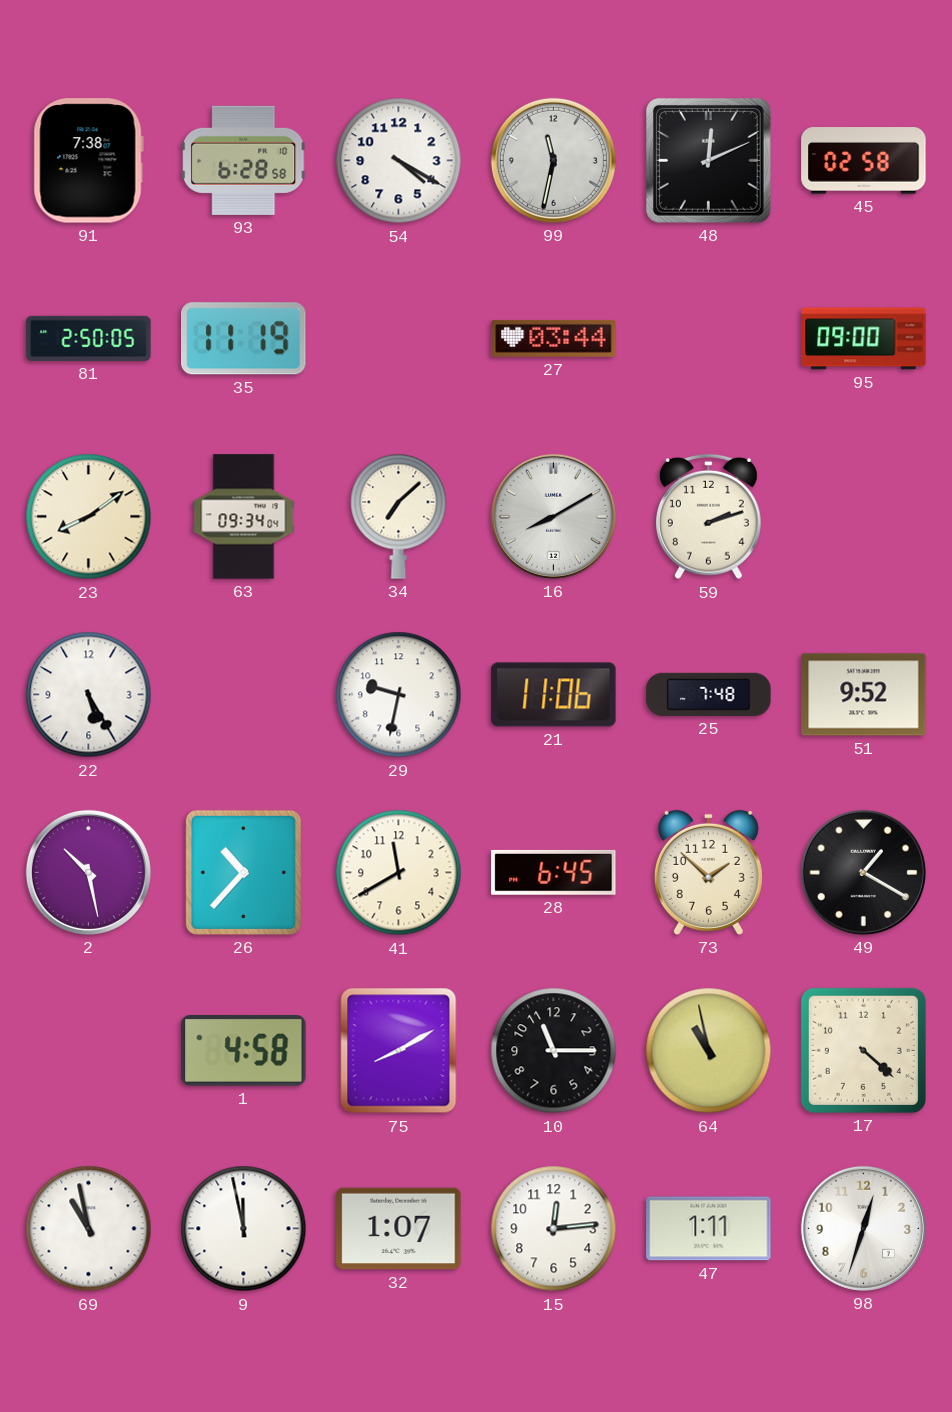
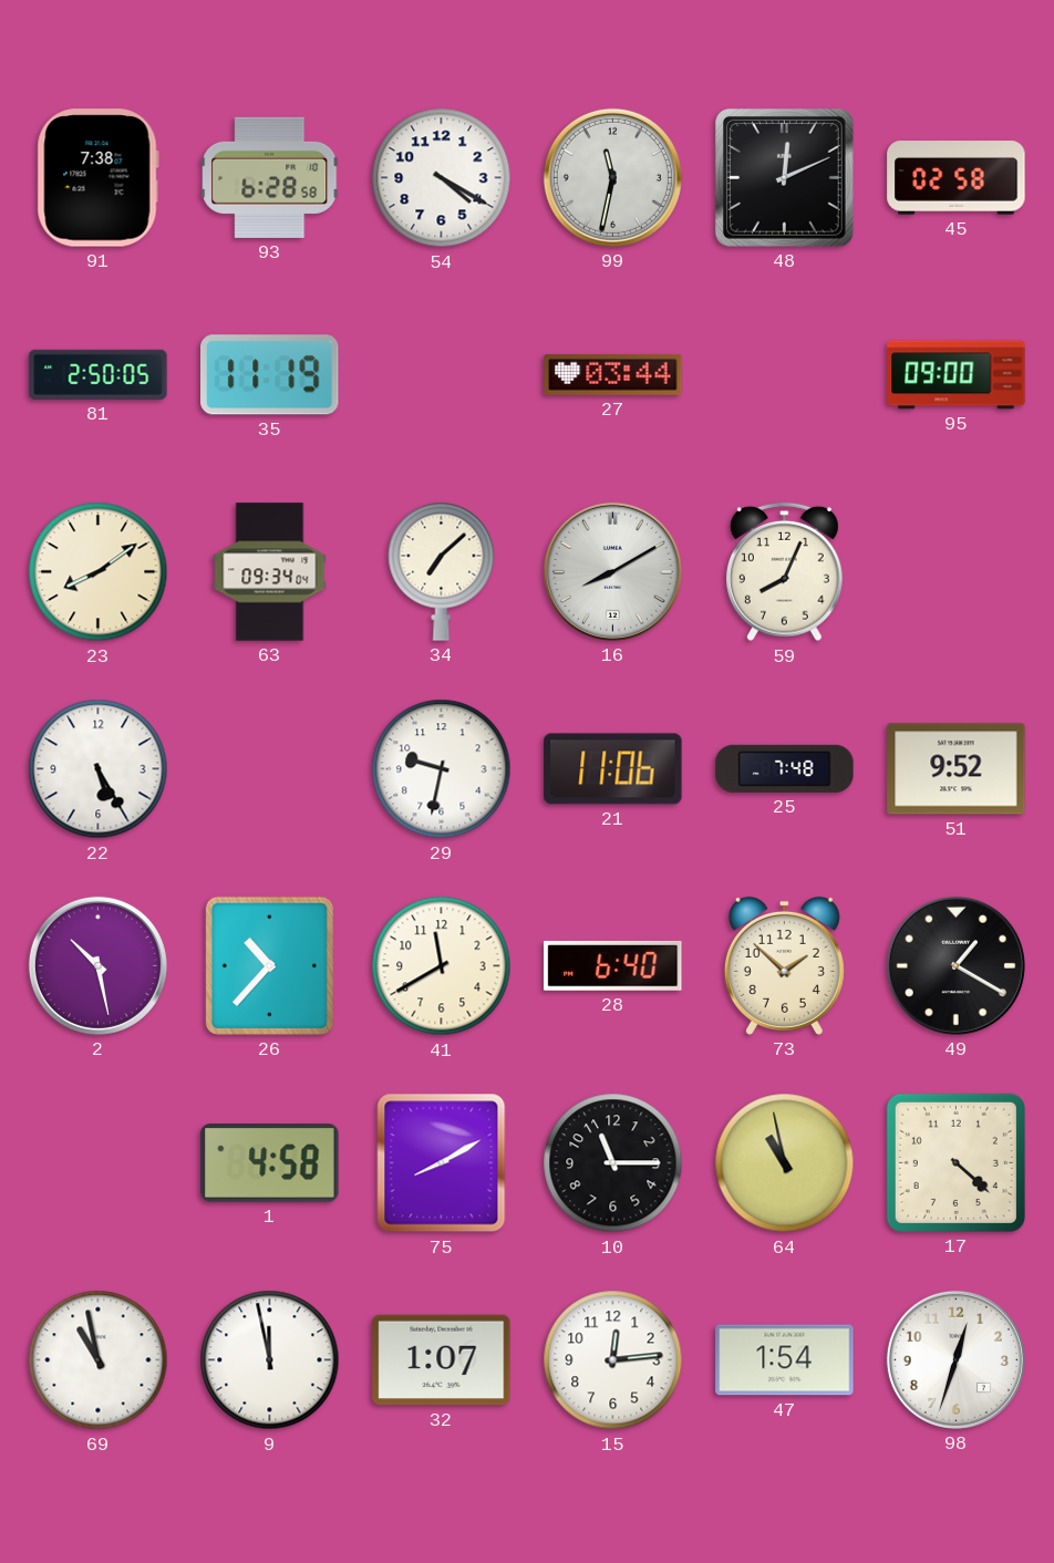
59: 2:12 -> 8:04 (785, 572)
28: 6:45 -> 6:40 (613, 965)
47: 1:11 -> 1:54 (785, 1360)
